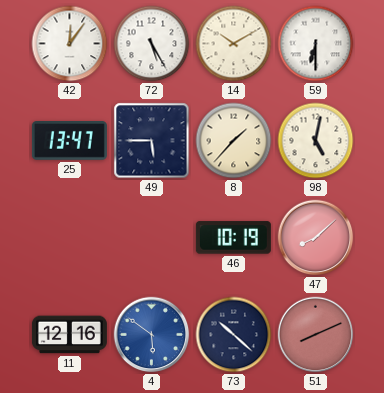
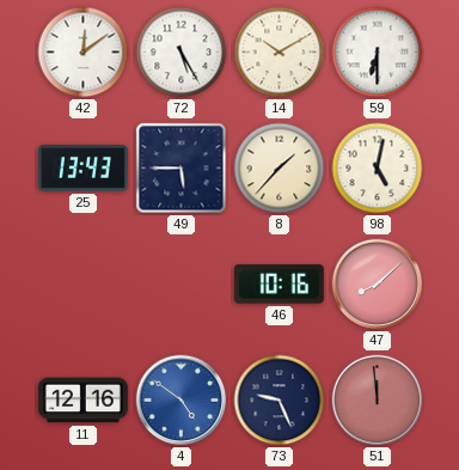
42: 12:06 -> 12:09 (84, 53)
25: 13:47 -> 13:43 (82, 169)
46: 10:19 -> 10:16 (279, 285)
4: 5:51 -> 4:51 (182, 401)
73: 10:22 -> 9:26 (280, 401)
51: 8:11 -> 11:59 (378, 401)
